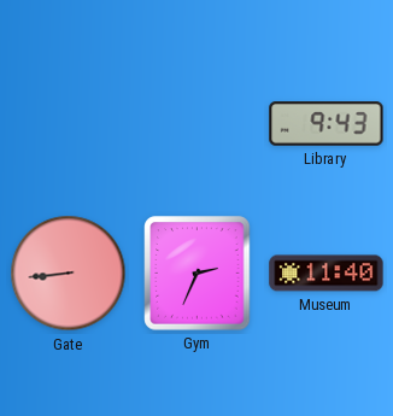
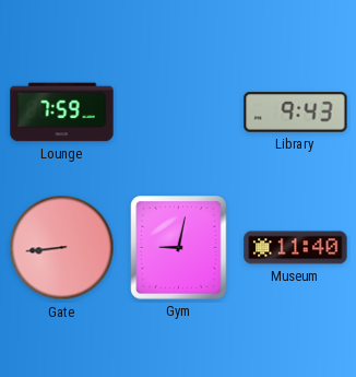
Lounge: none -> 7:59 (62, 113)
Gym: 2:34 -> 9:02 (179, 248)
